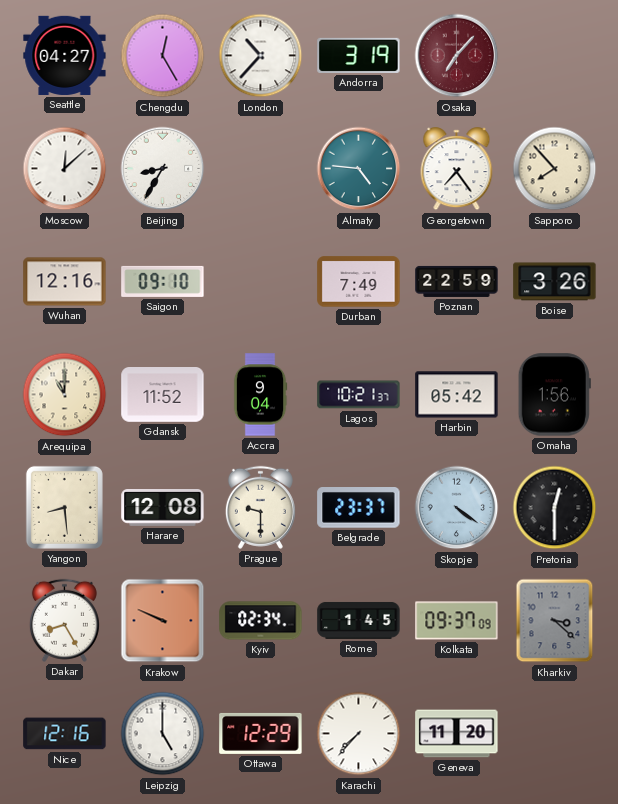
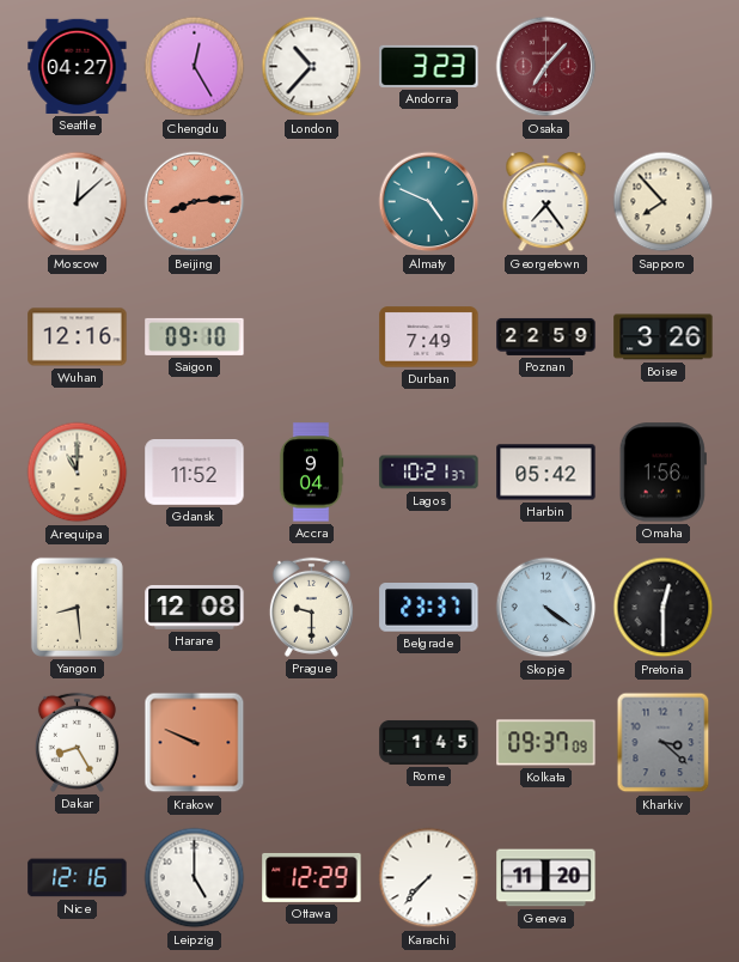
Andorra: 3:19 -> 3:23 (429, 66)
Beijing: 8:35 -> 8:14 (195, 202)
Beijing dial: white -> salmon (195, 202)
Almaty: 4:46 -> 4:49 (429, 202)
Kyiv: 02:34 -> none (261, 621)
